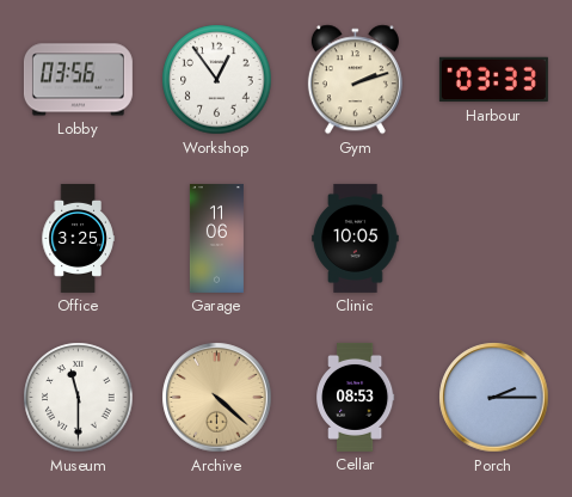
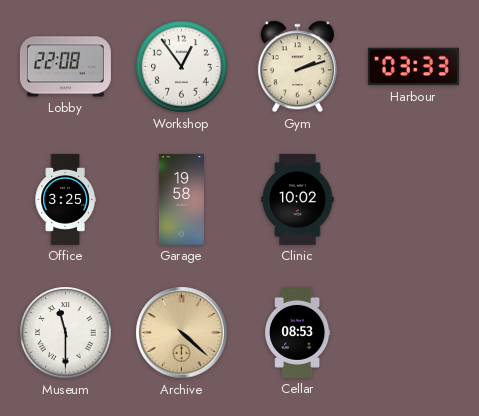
Lobby: 03:56 -> 22:08 (65, 67)
Garage: 11:06 -> 19:58 (181, 199)
Clinic: 10:05 -> 10:02 (298, 199)
Porch: 2:15 -> none (494, 398)
